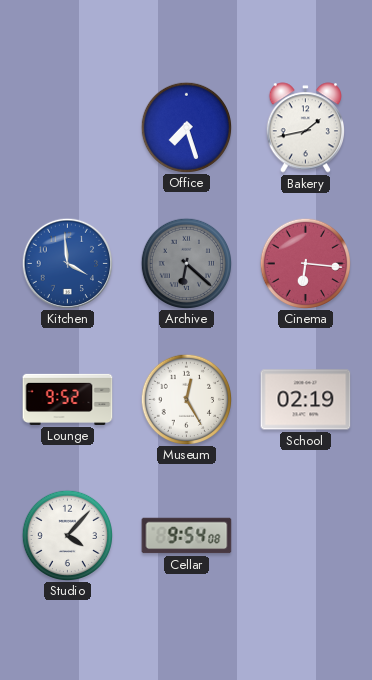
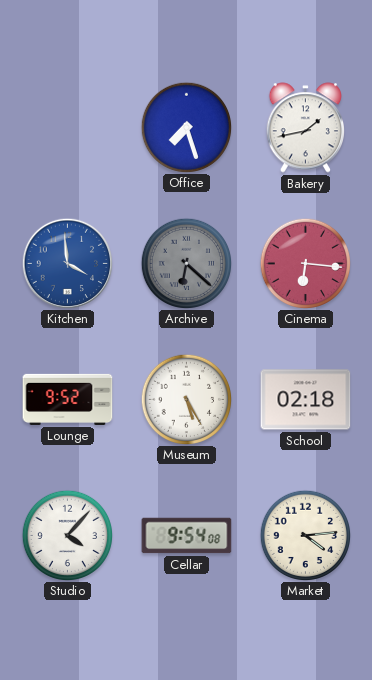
Museum: 12:25 -> 5:25 (186, 399)
School: 02:19 -> 02:18 (306, 400)
Market: none -> 4:14 (305, 535)
